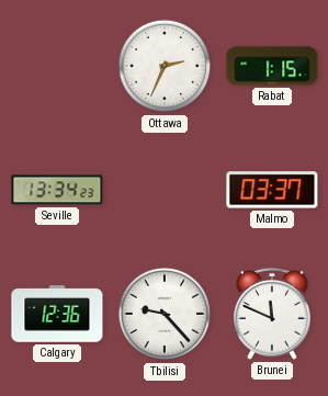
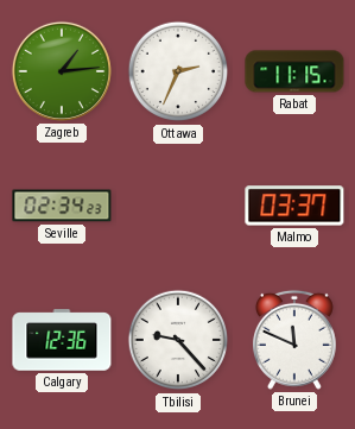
Zagreb: none -> 1:14 (62, 71)
Rabat: 1:15 -> 11:15 (294, 71)
Seville: 13:34 -> 02:34 (62, 206)
